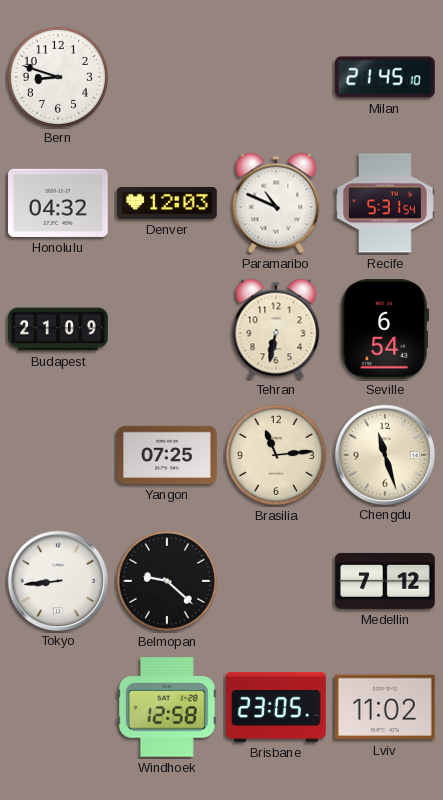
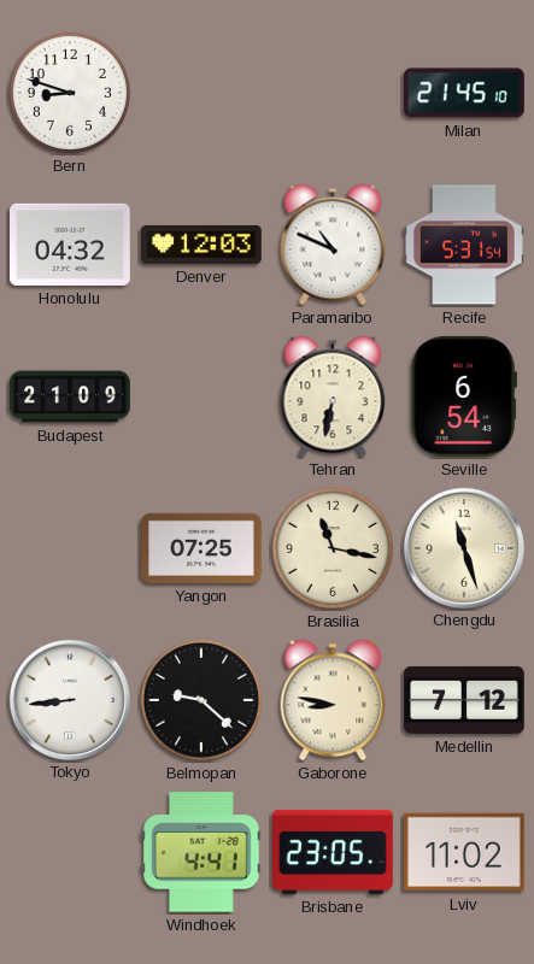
Brasilia: 11:14 -> 11:17 (333, 548)
Gaborone: none -> 8:47 (333, 700)
Windhoek: 12:58 -> 4:41 (201, 852)
